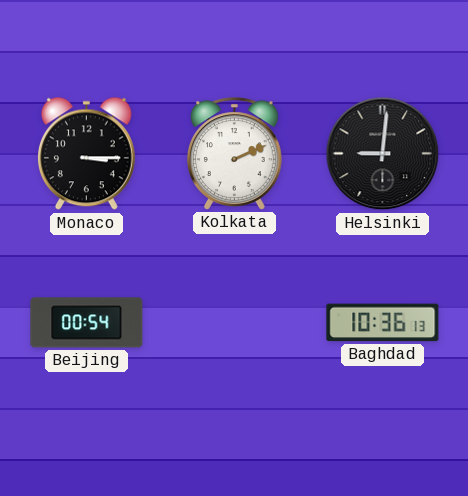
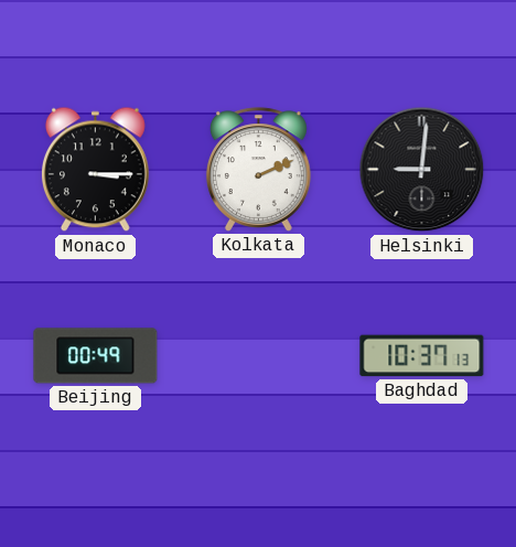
Beijing: 00:54 -> 00:49 (96, 356)
Baghdad: 10:36 -> 10:37 (422, 356)
